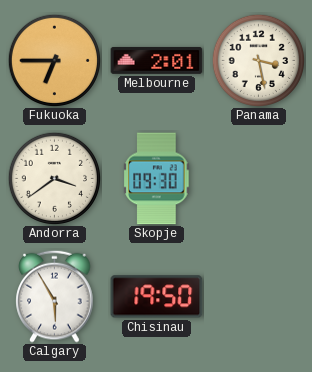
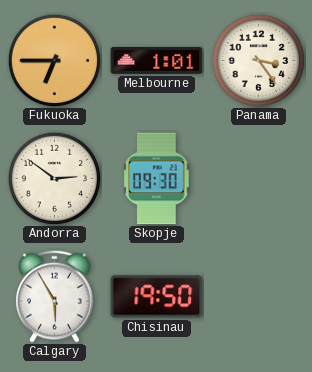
Melbourne: 2:01 -> 1:01 (157, 60)
Panama: 3:28 -> 3:24 (258, 60)
Andorra: 3:39 -> 2:51 (54, 178)
